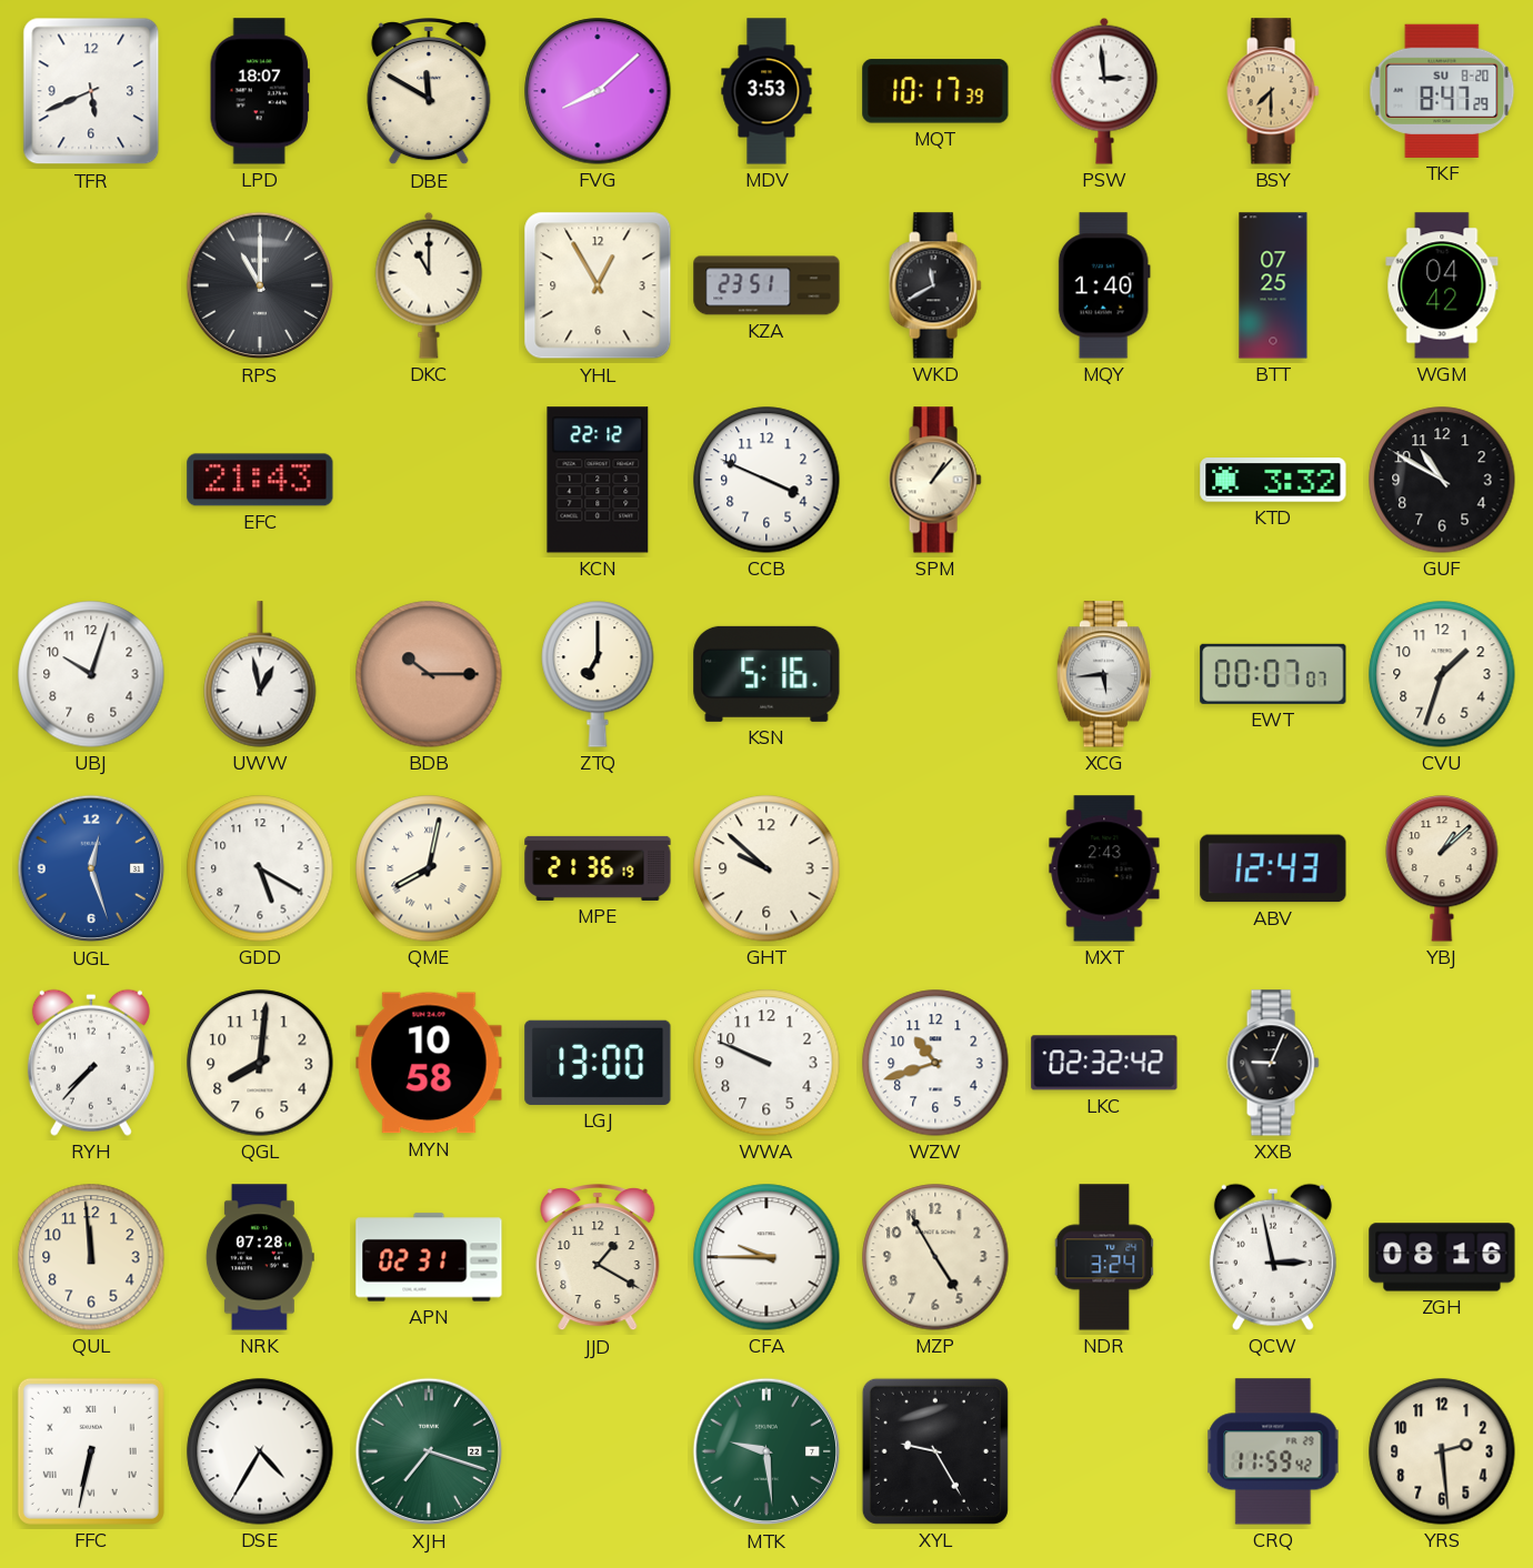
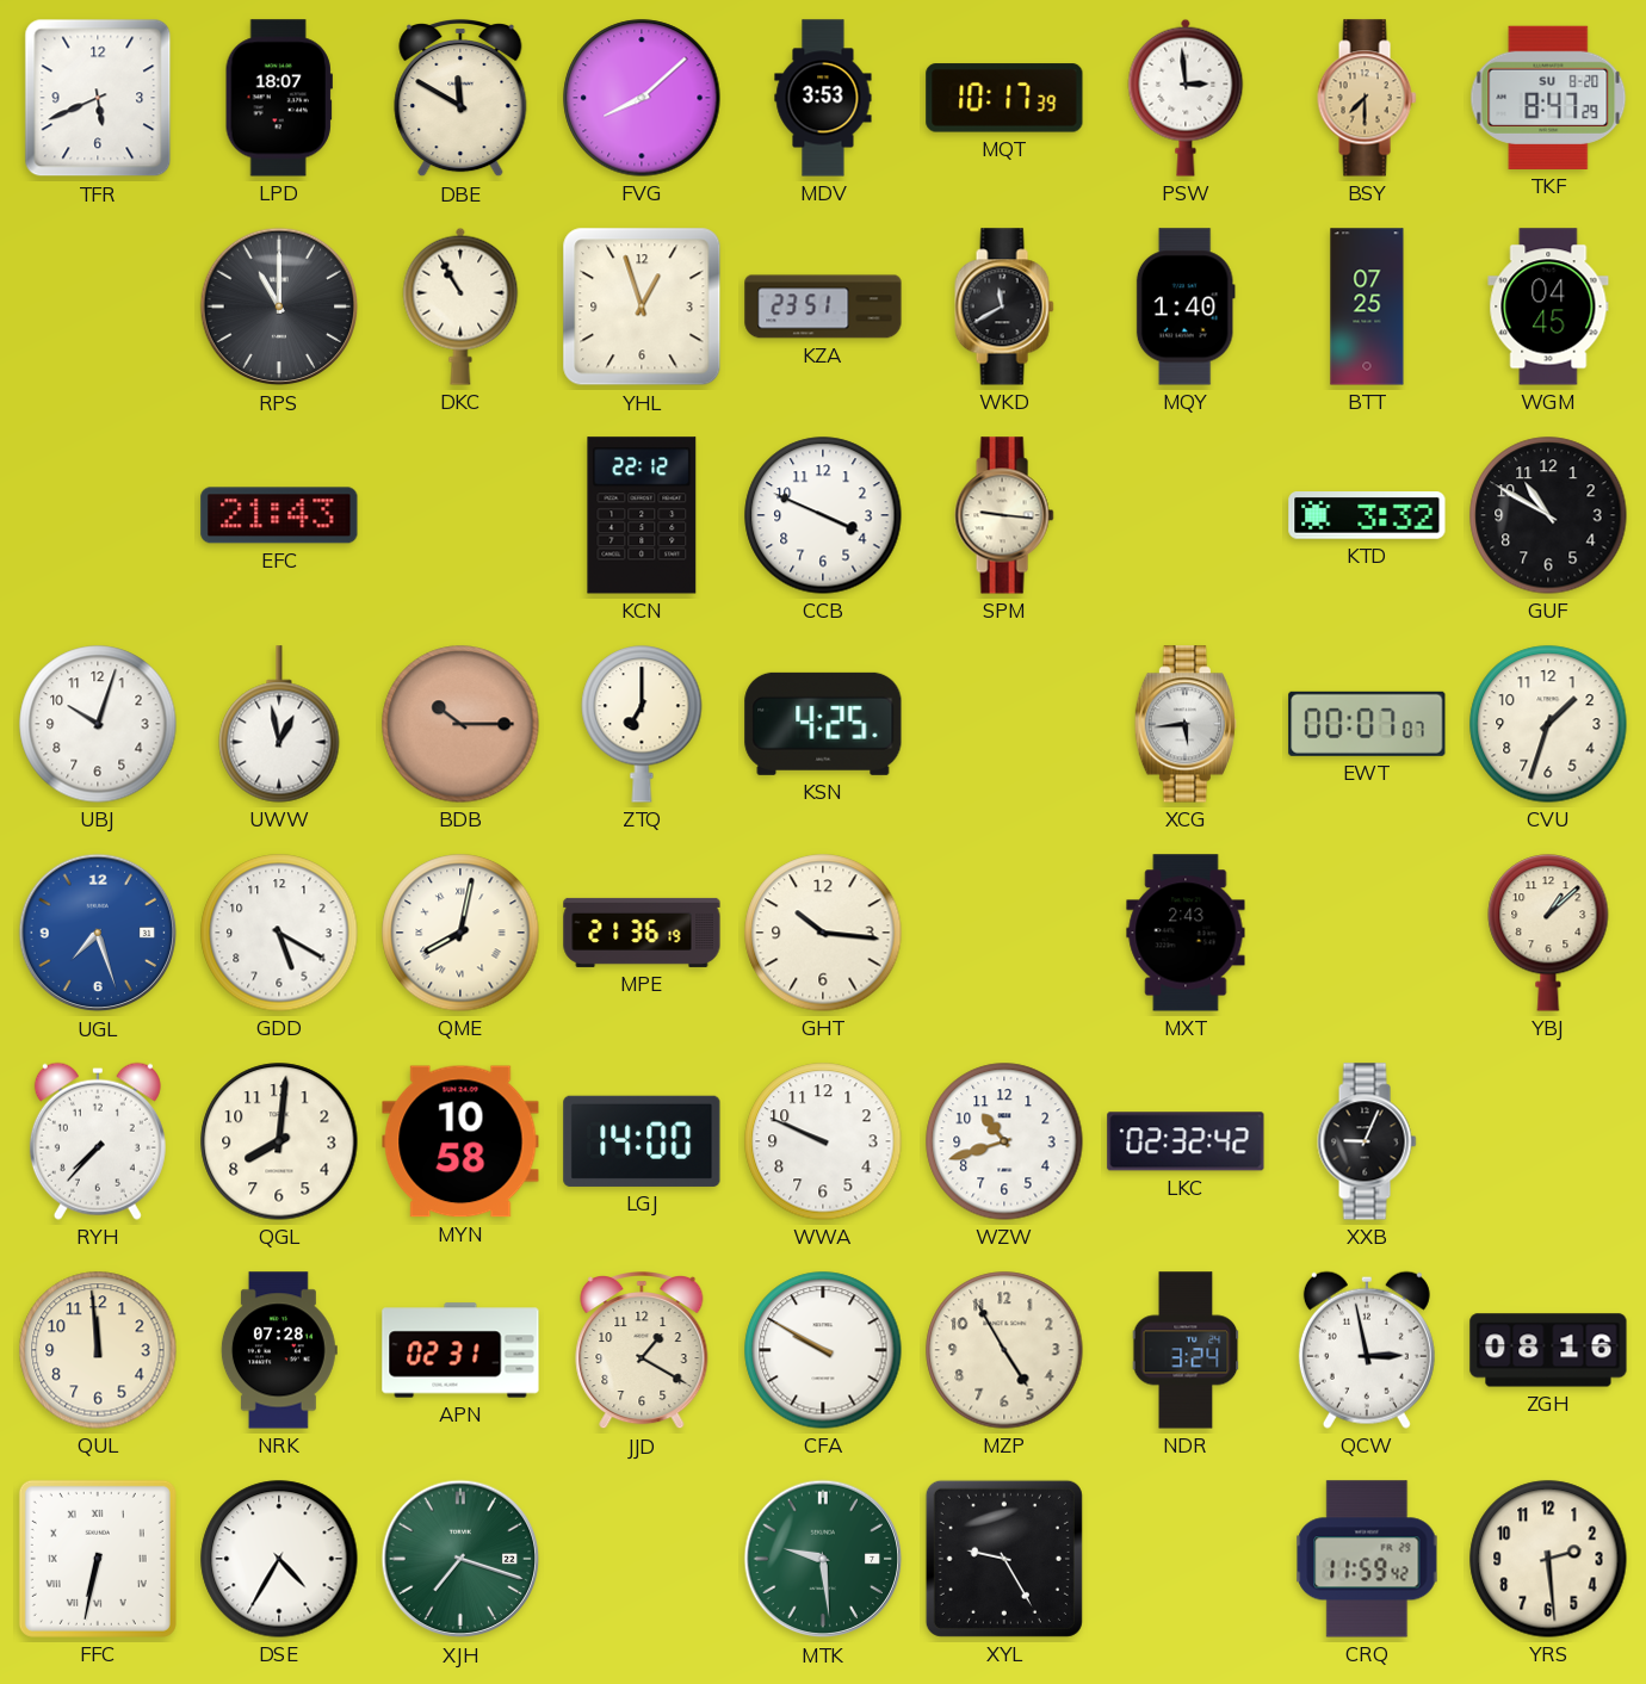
DKC: 11:00 -> 10:55 (460, 307)
YHL: 12:55 -> 12:57 (642, 307)
WGM: 04:42 -> 04:45 (1548, 307)
SPM: 1:07 -> 9:16 (1004, 515)
KSN: 5:16 -> 4:25 (823, 724)
UGL: 12:27 -> 7:27 (98, 933)
GHT: 9:52 -> 10:16 (823, 933)
ABV: 12:43 -> none (1273, 868)
LGJ: 13:00 -> 14:00 (642, 1141)
CFA: 9:45 -> 9:50 (823, 1350)
